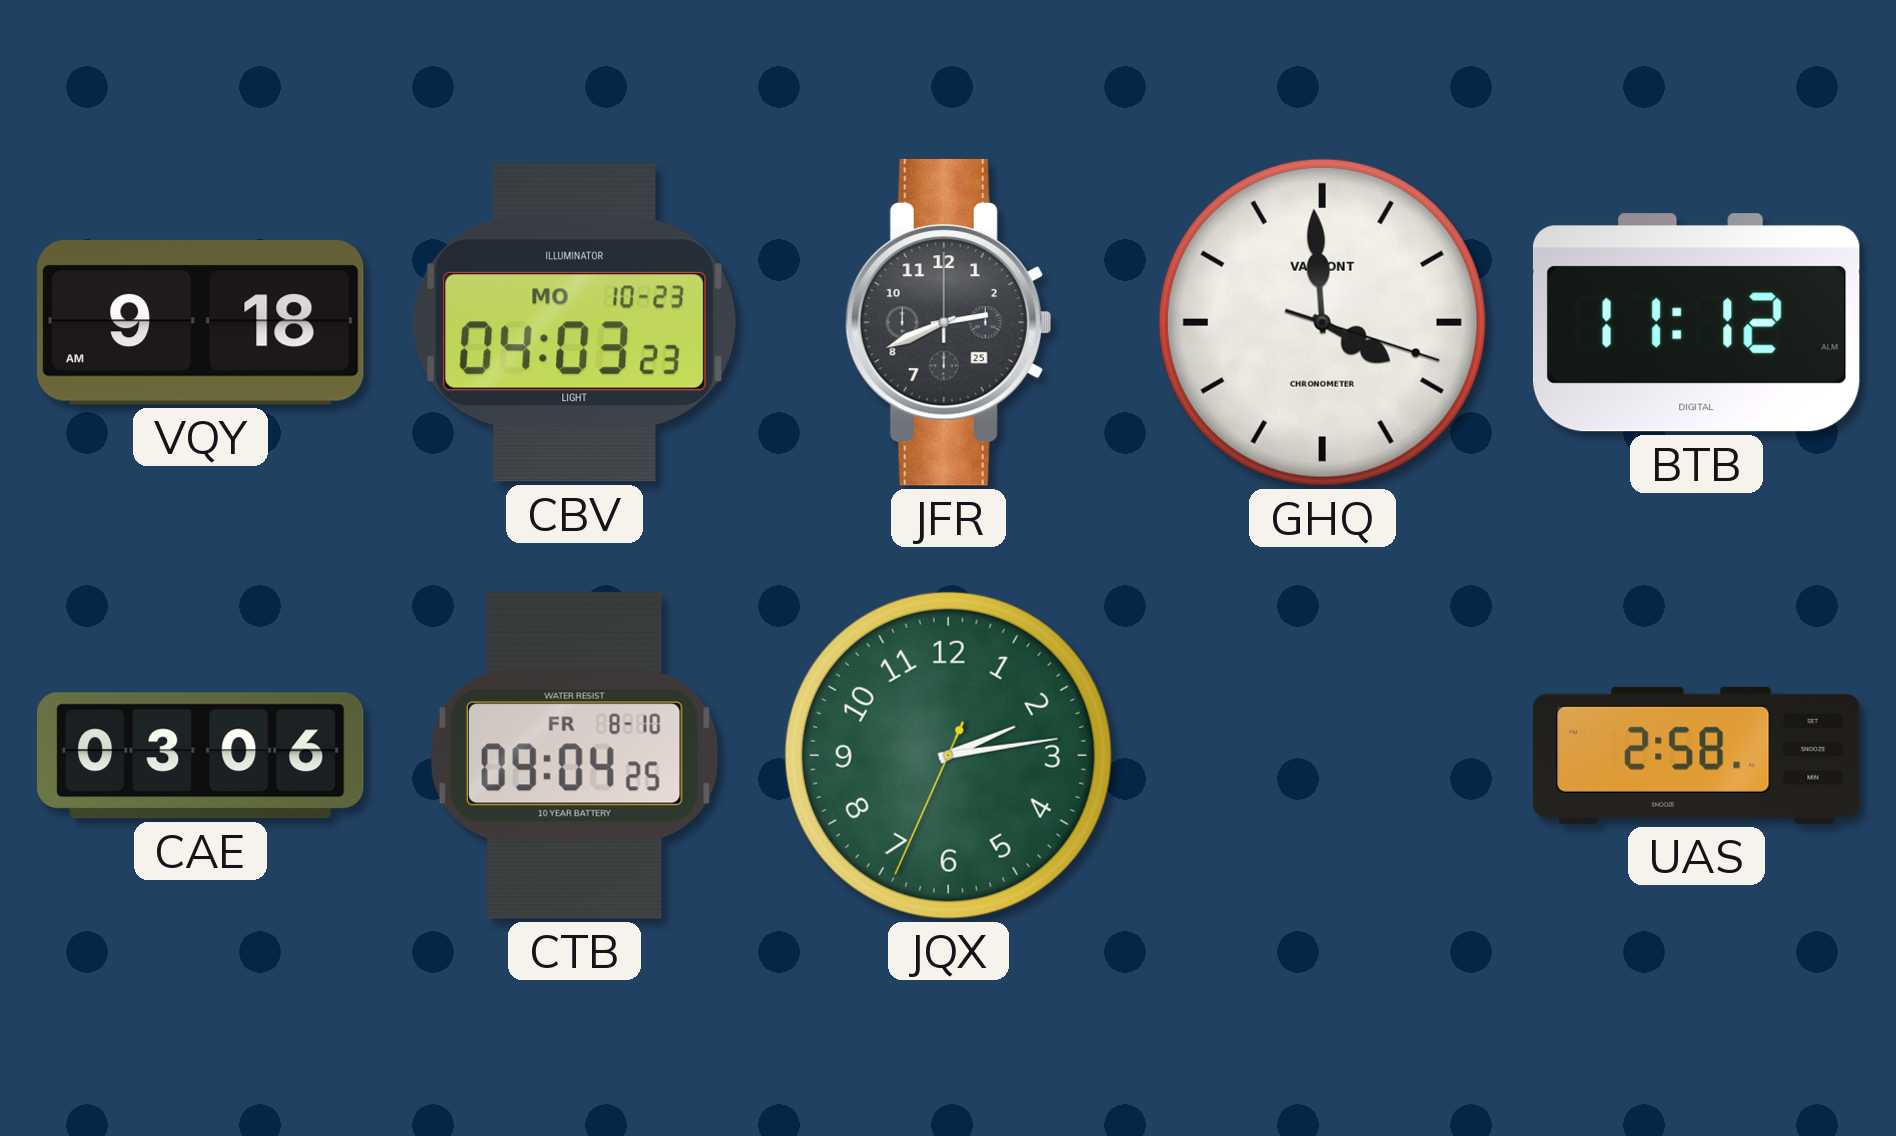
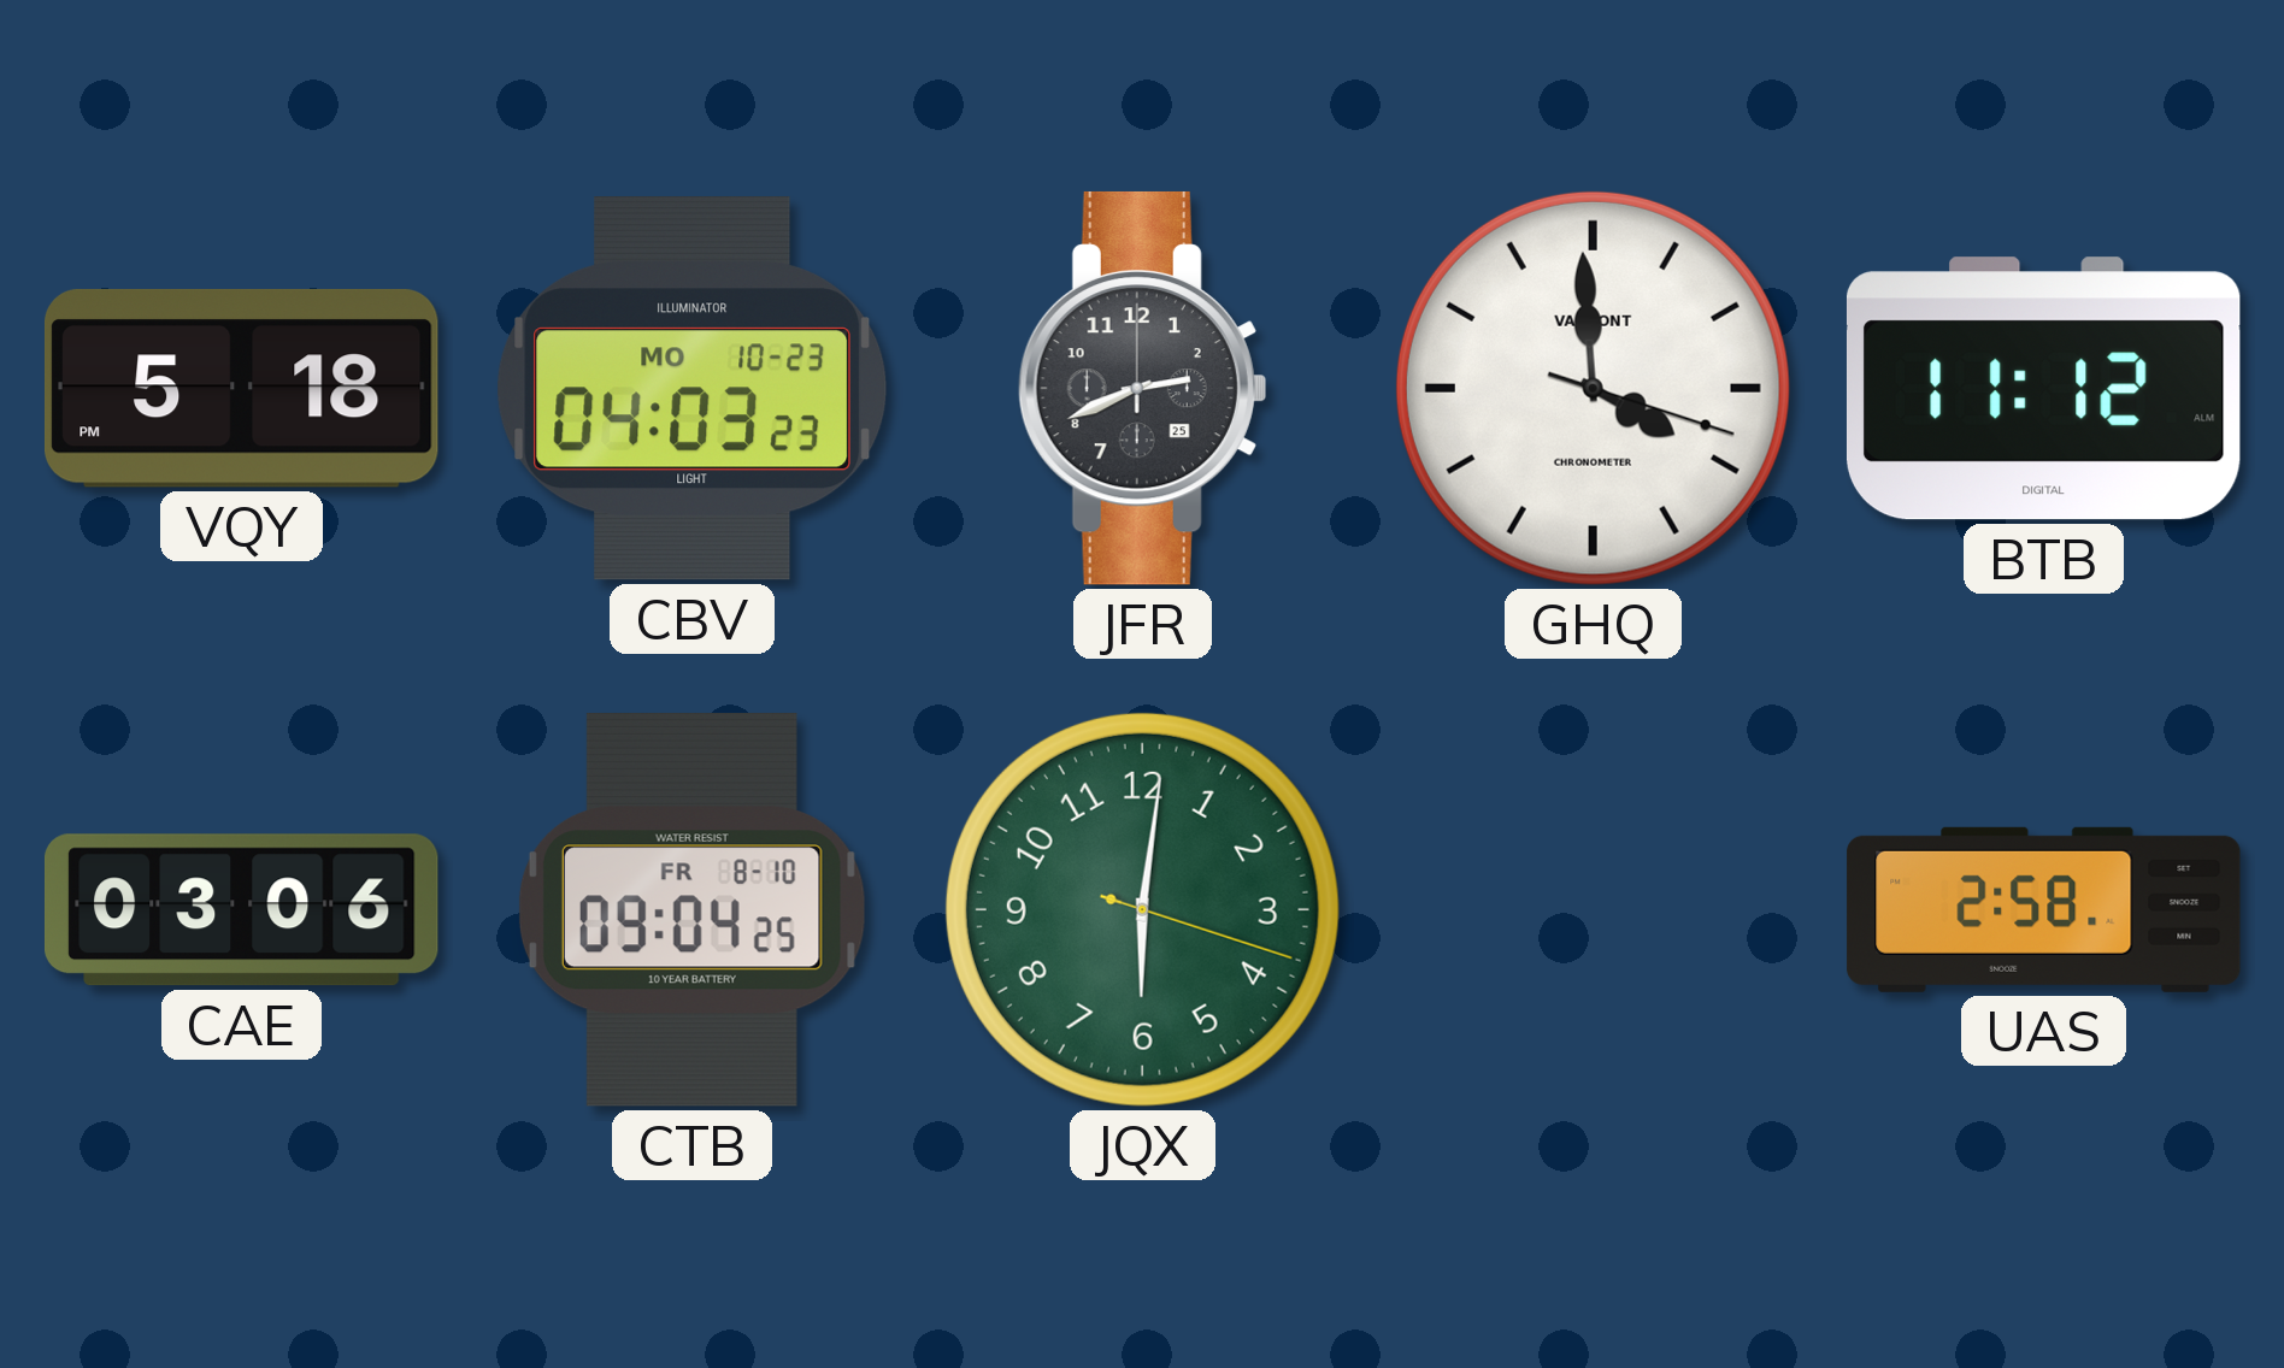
VQY: 9:18 -> 5:18 (241, 388)
JQX: 2:13 -> 6:01 (1142, 909)
